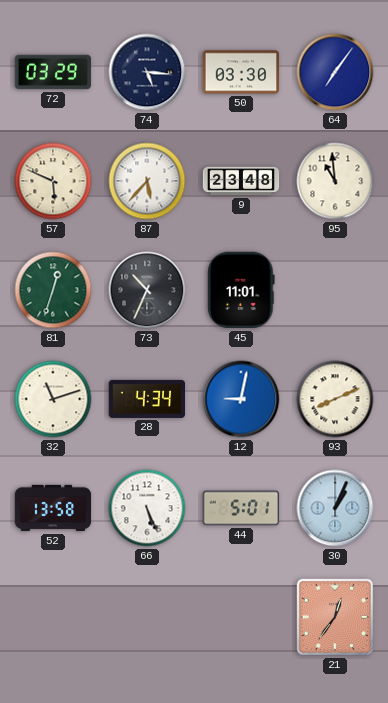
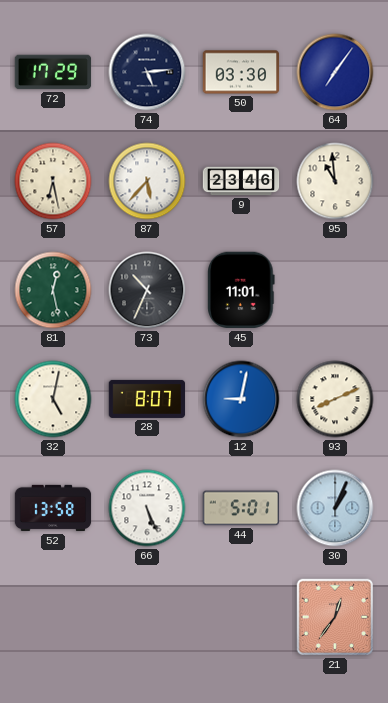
72: 03:29 -> 17:29 (53, 72)
74: 5:16 -> 5:14 (147, 72)
57: 5:49 -> 6:28 (53, 181)
9: 23:48 -> 23:46 (241, 181)
81: 12:33 -> 12:28 (53, 290)
32: 11:12 -> 5:02 (53, 399)
28: 4:34 -> 8:07 (147, 399)
